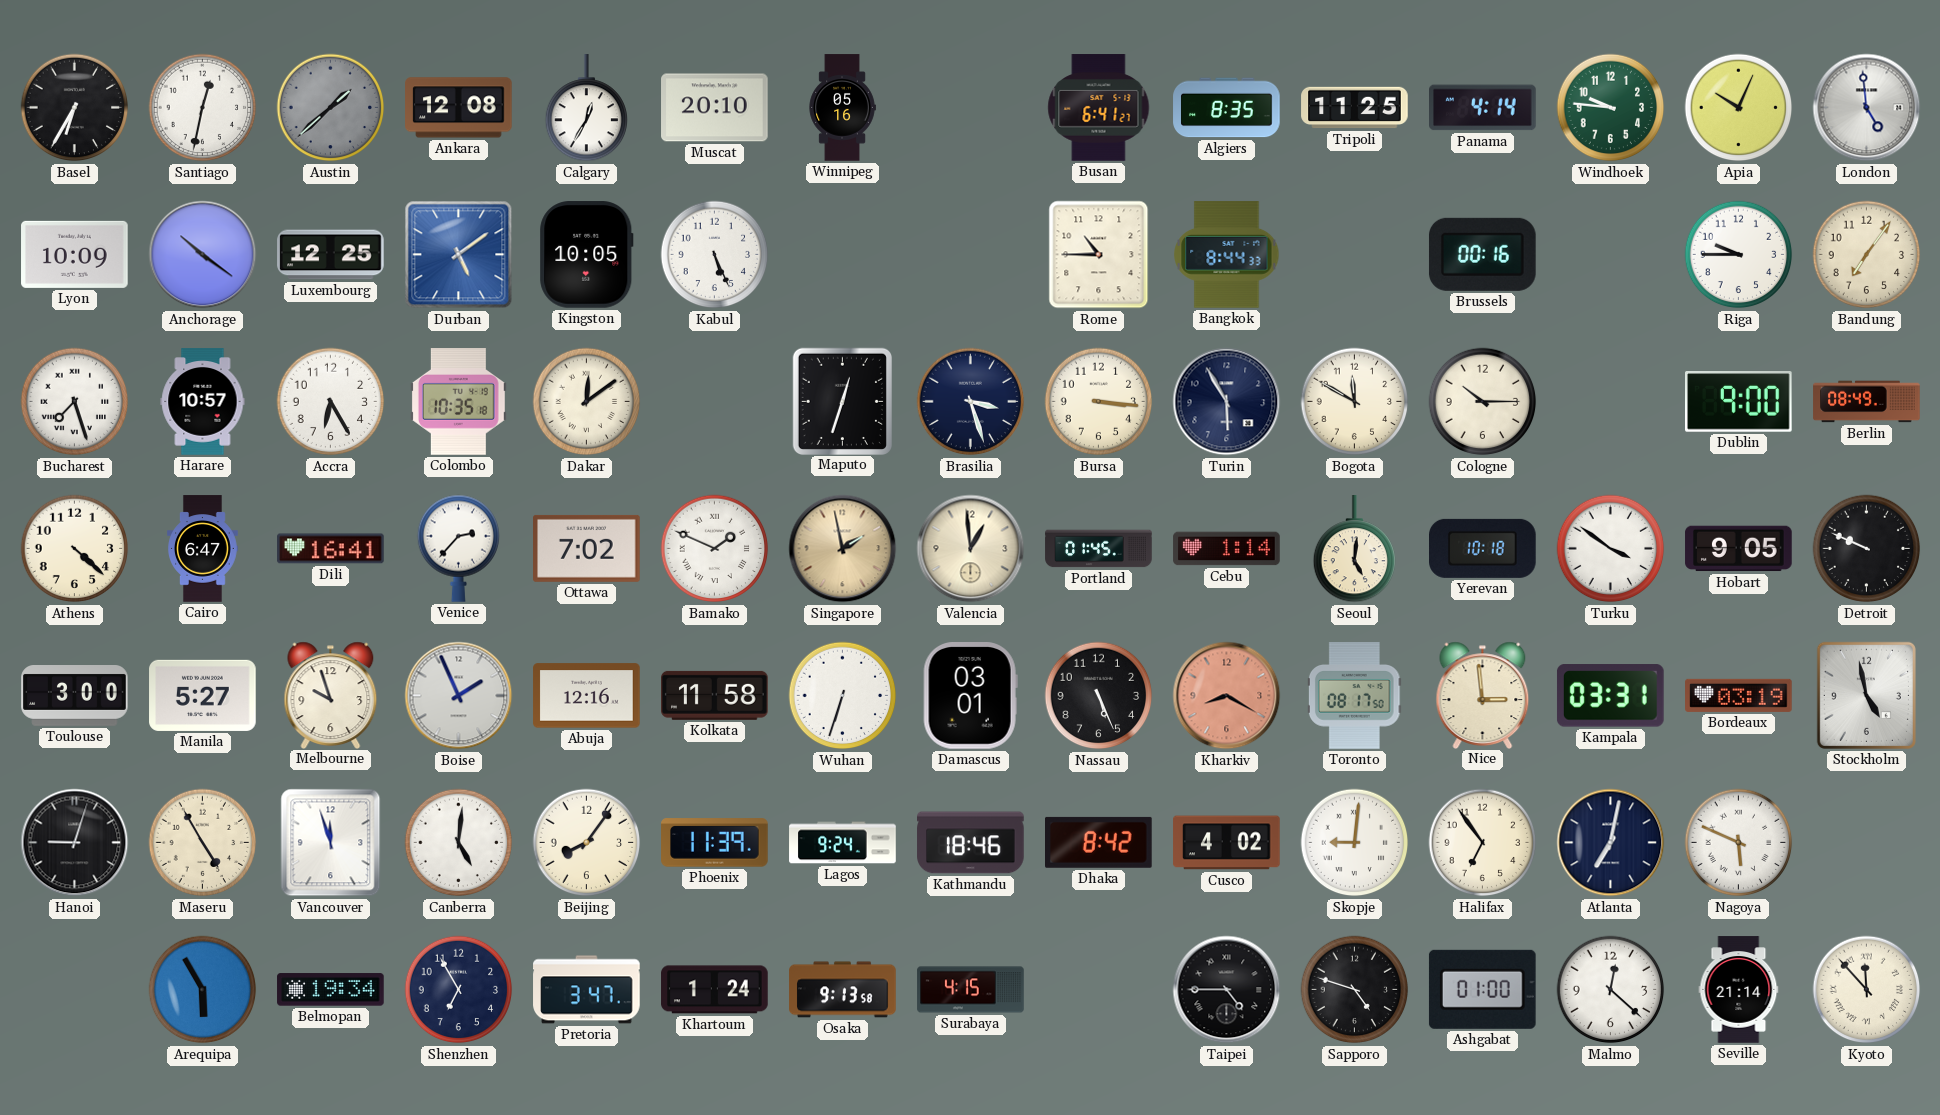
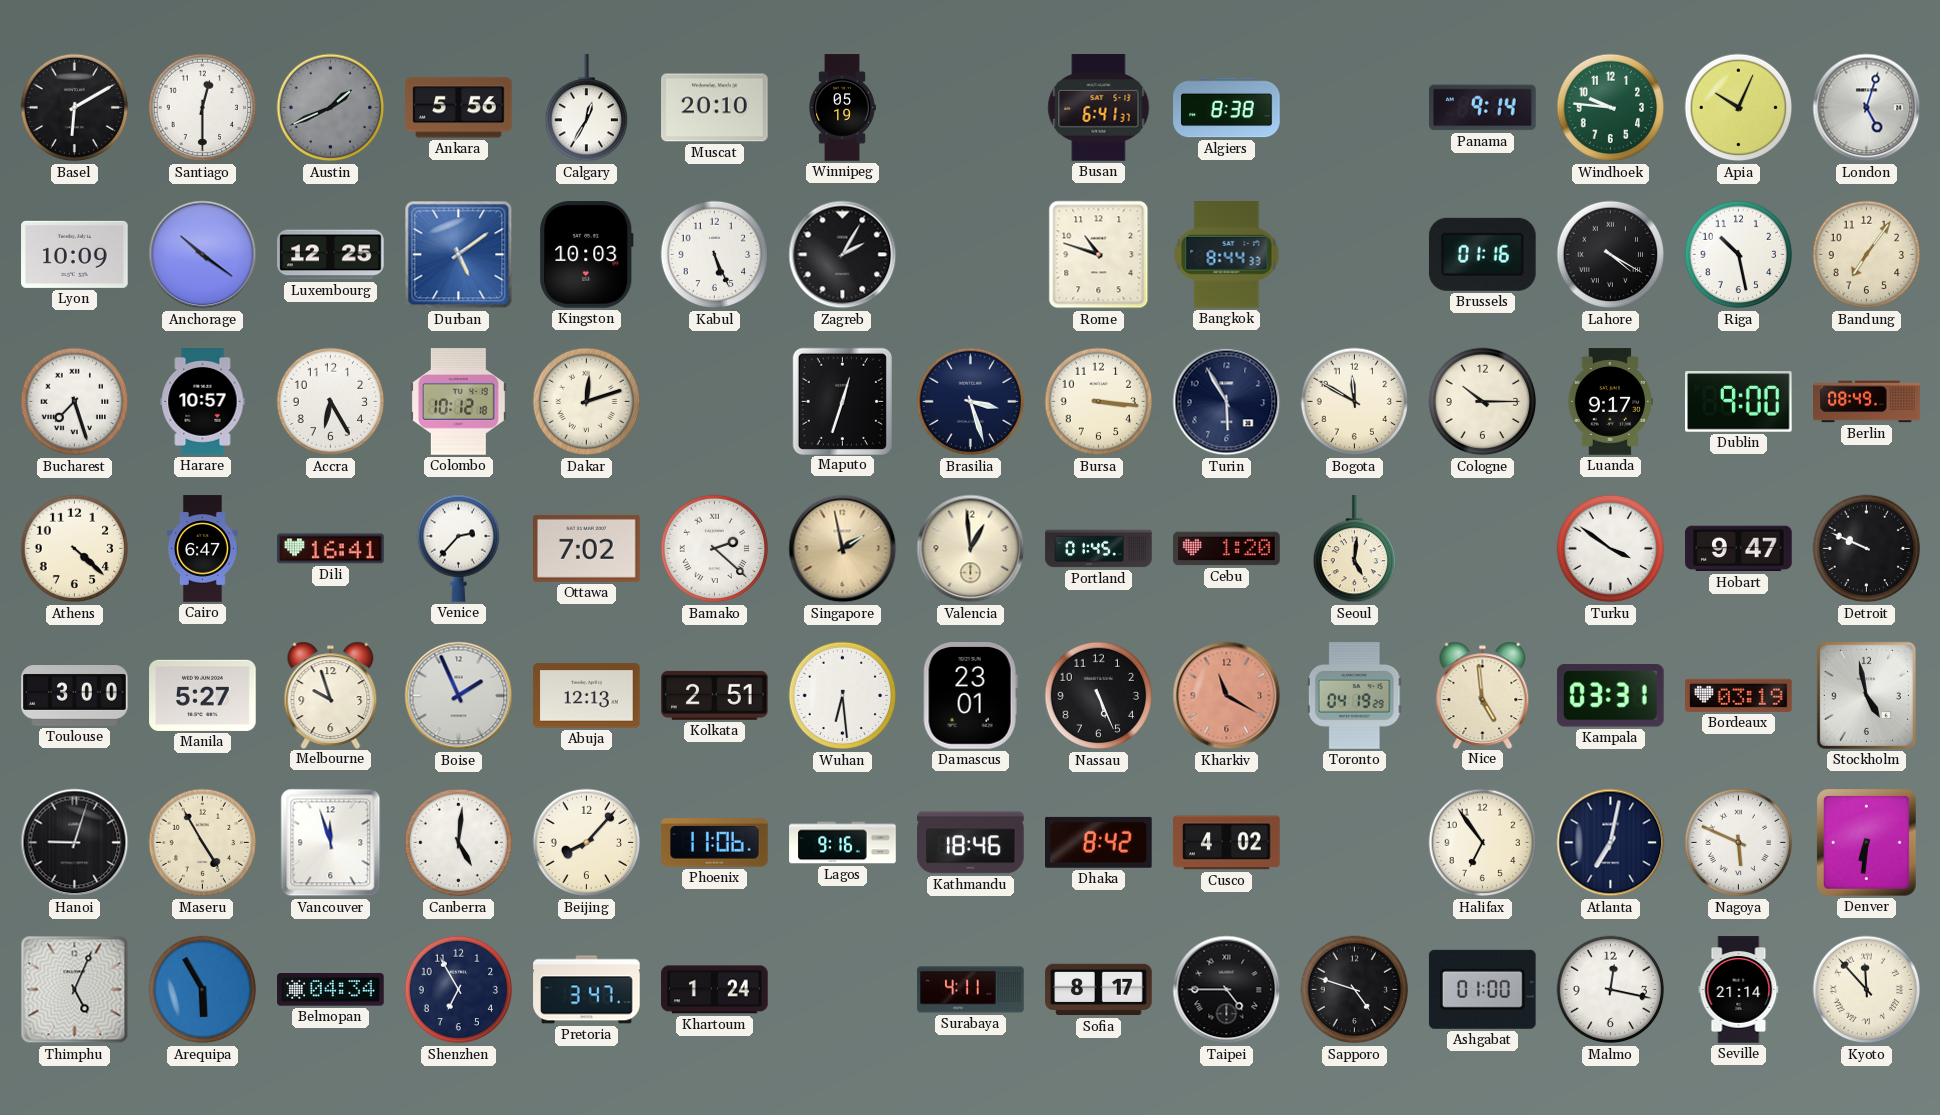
Basel: 6:35 -> 6:10 (75, 108)
Santiago: 12:32 -> 12:30 (203, 108)
Austin: 1:38 -> 1:41 (331, 108)
Ankara: 12:08 -> 5:56 (459, 108)
Winnipeg: 05:16 -> 05:19 (842, 108)
Busan: 6:41:27 -> 6:41:37 (1099, 108)
Algiers: 8:35 -> 8:38 (1227, 108)
Tripoli: 11:25 -> none (1355, 108)
Panama: 4:14 -> 9:14 (1483, 108)
London: 4:59 -> 5:03 (1867, 108)
Kingston: 10:05 -> 10:03 (587, 255)
Zagreb: none -> 2:05 (843, 255)
Rome: 10:45 -> 10:48 (1099, 255)
Brussels: 00:16 -> 01:16 (1482, 254)
Lahore: none -> 4:20 (1611, 255)
Riga: 9:45 -> 10:28 (1739, 255)
Colombo: 10:35 -> 10:12 (458, 402)
Dakar: 12:09 -> 12:12 (587, 402)
Luanda: none -> 9:17 (1611, 402)
Bamako: 1:49 -> 2:22 (715, 549)
Cebu: 1:14 -> 1:20 (1227, 549)
Yerevan: 10:18 -> none (1483, 548)
Hobart: 9:05 -> 9:47 (1739, 549)
Abuja: 12:16 -> 12:13 (587, 696)
Kolkata: 11:58 -> 2:51 (715, 695)
Wuhan: 6:33 -> 6:29 (843, 696)
Damascus: 03:01 -> 23:01 (970, 696)
Kharkiv: 8:20 -> 11:20 (1227, 696)
Toronto: 08:17 -> 04:19 (1354, 696)
Nice: 2:59 -> 4:59 (1483, 695)
Beijing: 8:06 -> 8:07 (587, 843)
Phoenix: 11:39 -> 11:06 (715, 843)
Lagos: 9:24 -> 9:16 (843, 843)
Skopje: 9:01 -> none (1355, 843)
Denver: none -> 6:31 (1867, 843)
Thimphu: none -> 5:04 (75, 990)
Belmopan: 19:34 -> 04:34 (331, 990)
Osaka: 9:13 -> none (843, 990)
Surabaya: 4:15 -> 4:11 (971, 990)
Sofia: none -> 8:17 (1099, 990)
Malmo: 12:22 -> 12:17 (1611, 990)
